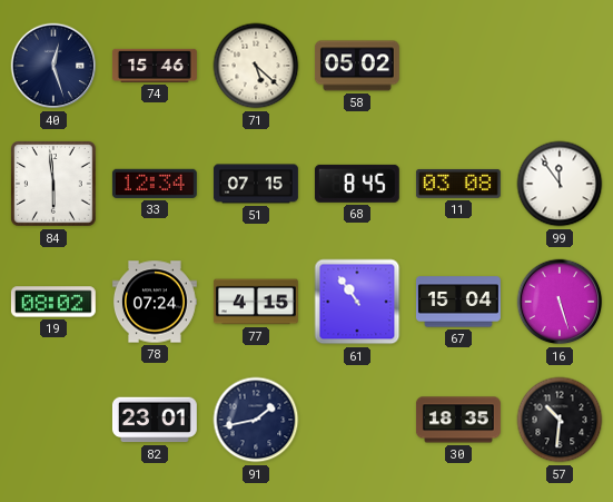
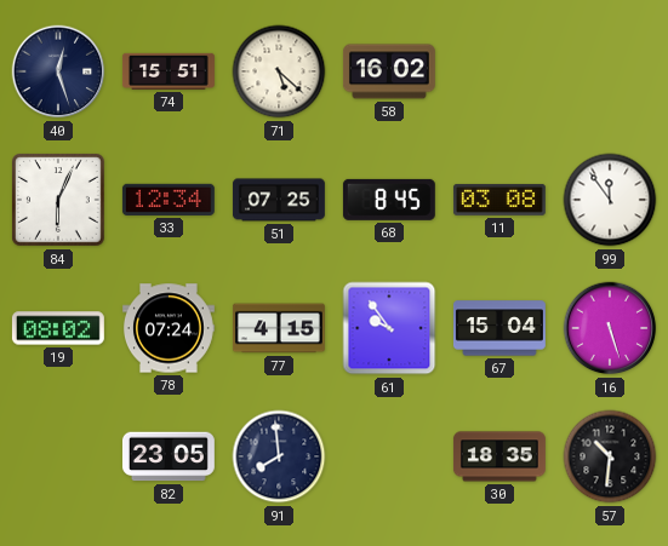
74: 15:46 -> 15:51 (169, 71)
58: 05:02 -> 16:02 (389, 71)
84: 5:59 -> 6:04 (59, 201)
51: 07:15 -> 07:25 (279, 200)
61: 10:54 -> 9:54 (389, 328)
82: 23:01 -> 23:05 (169, 456)
91: 1:43 -> 7:59 (279, 456)
